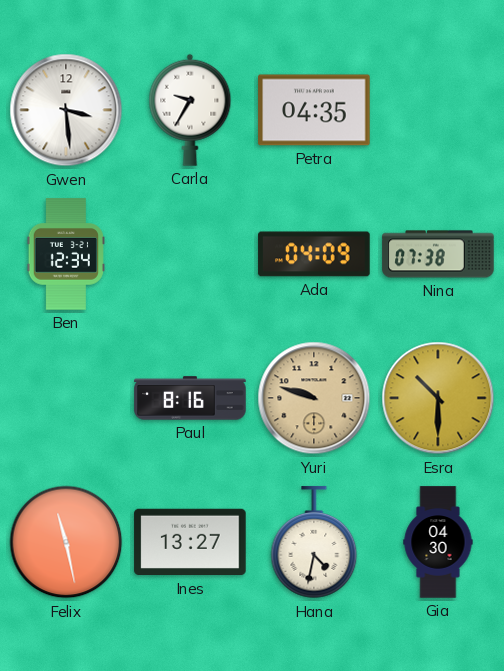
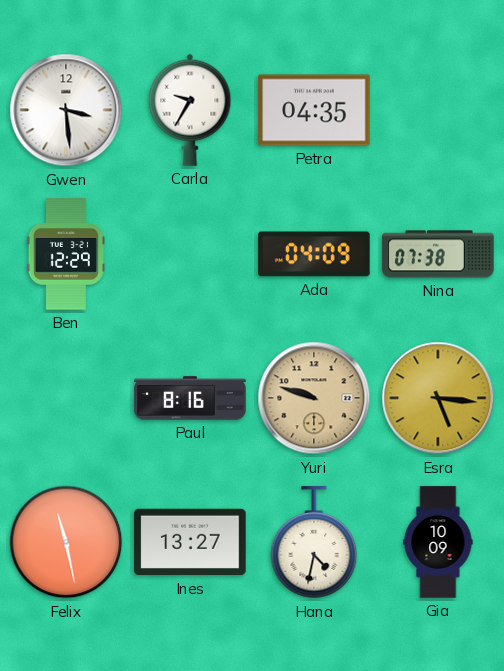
Ben: 12:34 -> 12:29 (65, 254)
Esra: 10:30 -> 5:16 (438, 398)
Gia: 04:30 -> 10:09 (438, 542)
